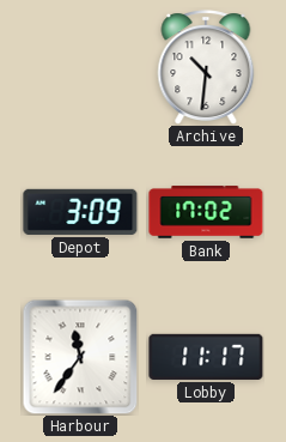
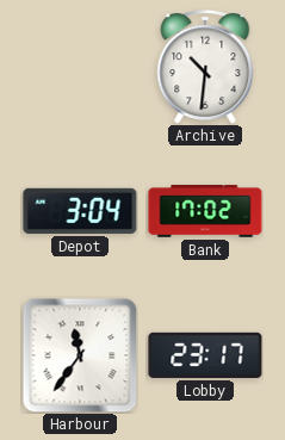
Depot: 3:09 -> 3:04 (80, 211)
Lobby: 11:17 -> 23:17 (205, 355)
